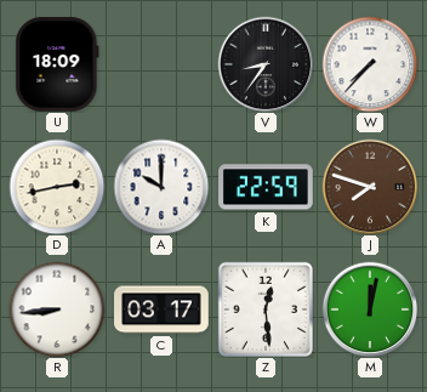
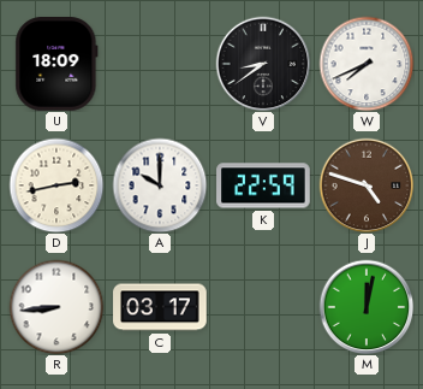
V: 8:36 -> 8:39 (263, 64)
W: 7:37 -> 7:41 (367, 64)
J: 7:48 -> 4:48 (367, 185)
Z: 12:29 -> none (266, 309)
